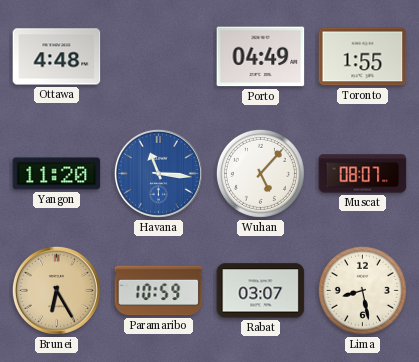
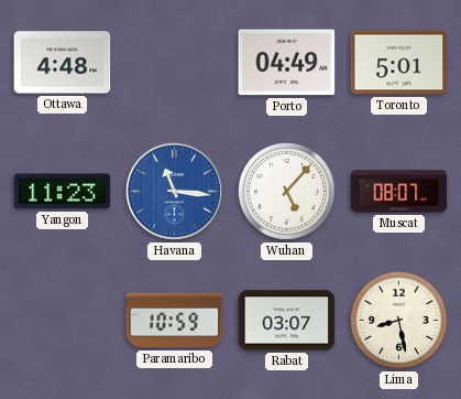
Toronto: 1:55 -> 5:01 (399, 63)
Yangon: 11:20 -> 11:23 (63, 192)
Brunei: 6:25 -> none (56, 290)
